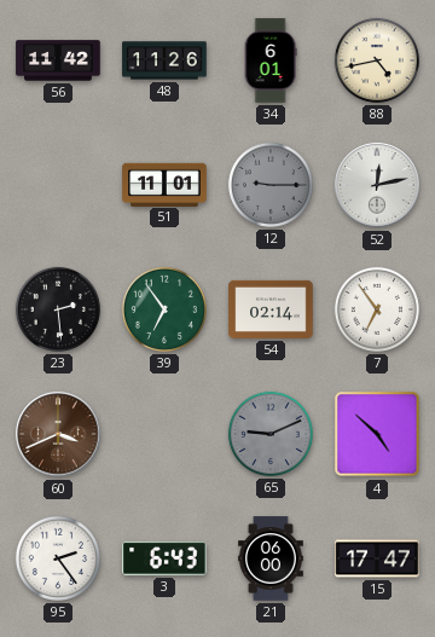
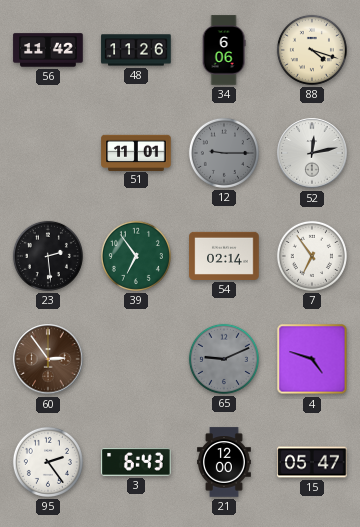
34: 6:01 -> 6:06 (224, 50)
88: 4:43 -> 4:18 (312, 50)
60: 3:41 -> 2:54 (48, 359)
4: 4:52 -> 4:48 (312, 359)
21: 06:00 -> 12:00 (225, 462)
15: 17:47 -> 05:47 (312, 462)
